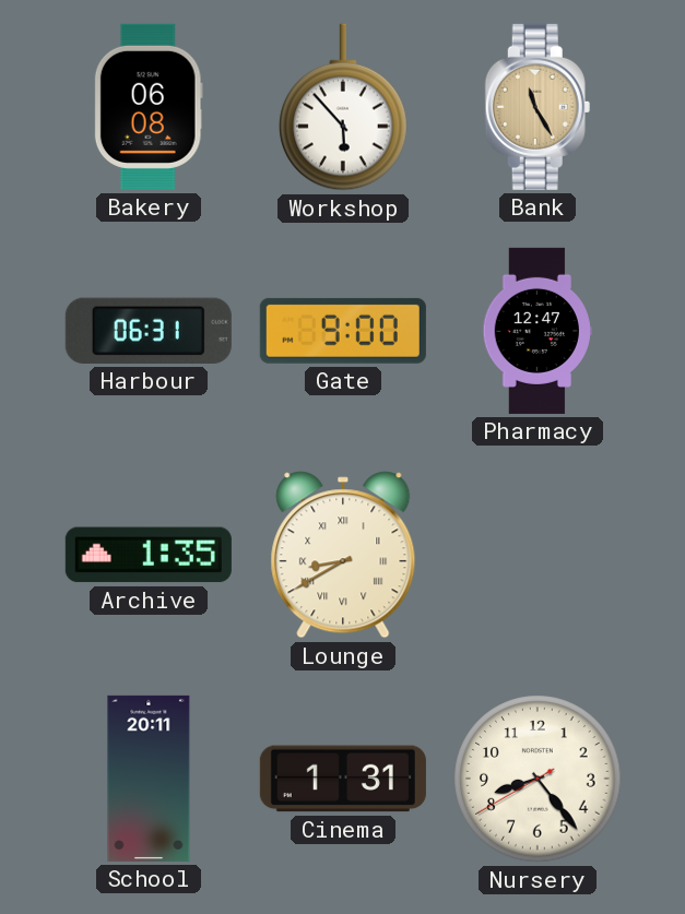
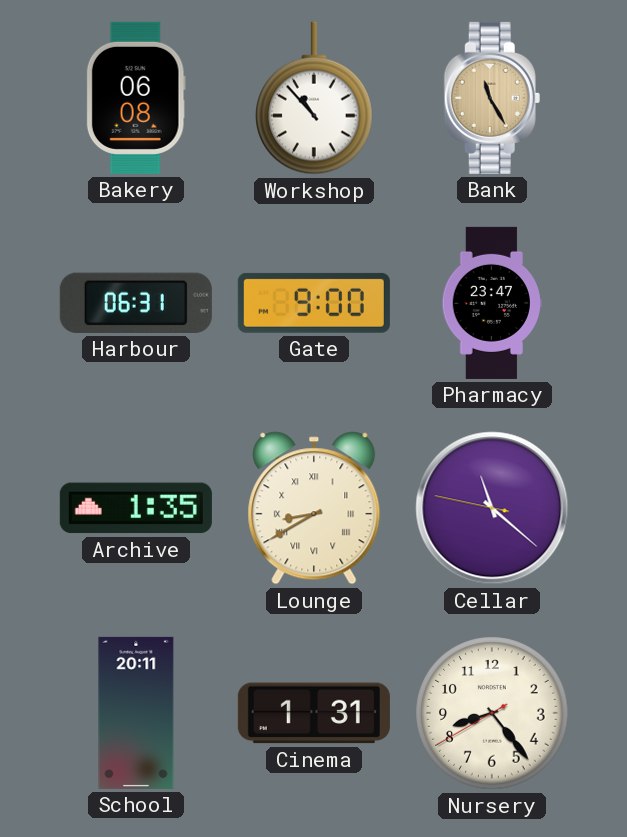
Workshop: 5:53 -> 10:53 (315, 98)
Pharmacy: 12:47 -> 23:47 (492, 303)
Cellar: none -> 11:21 (492, 508)
